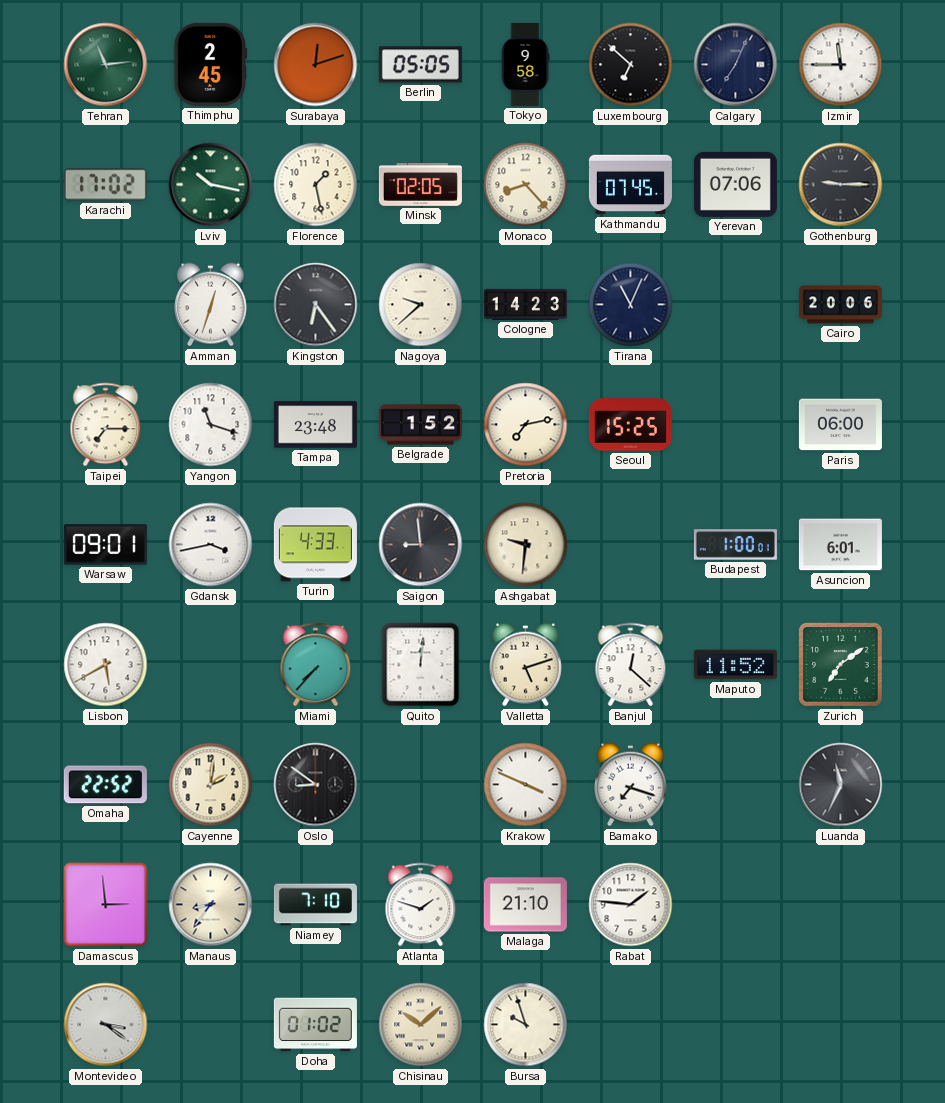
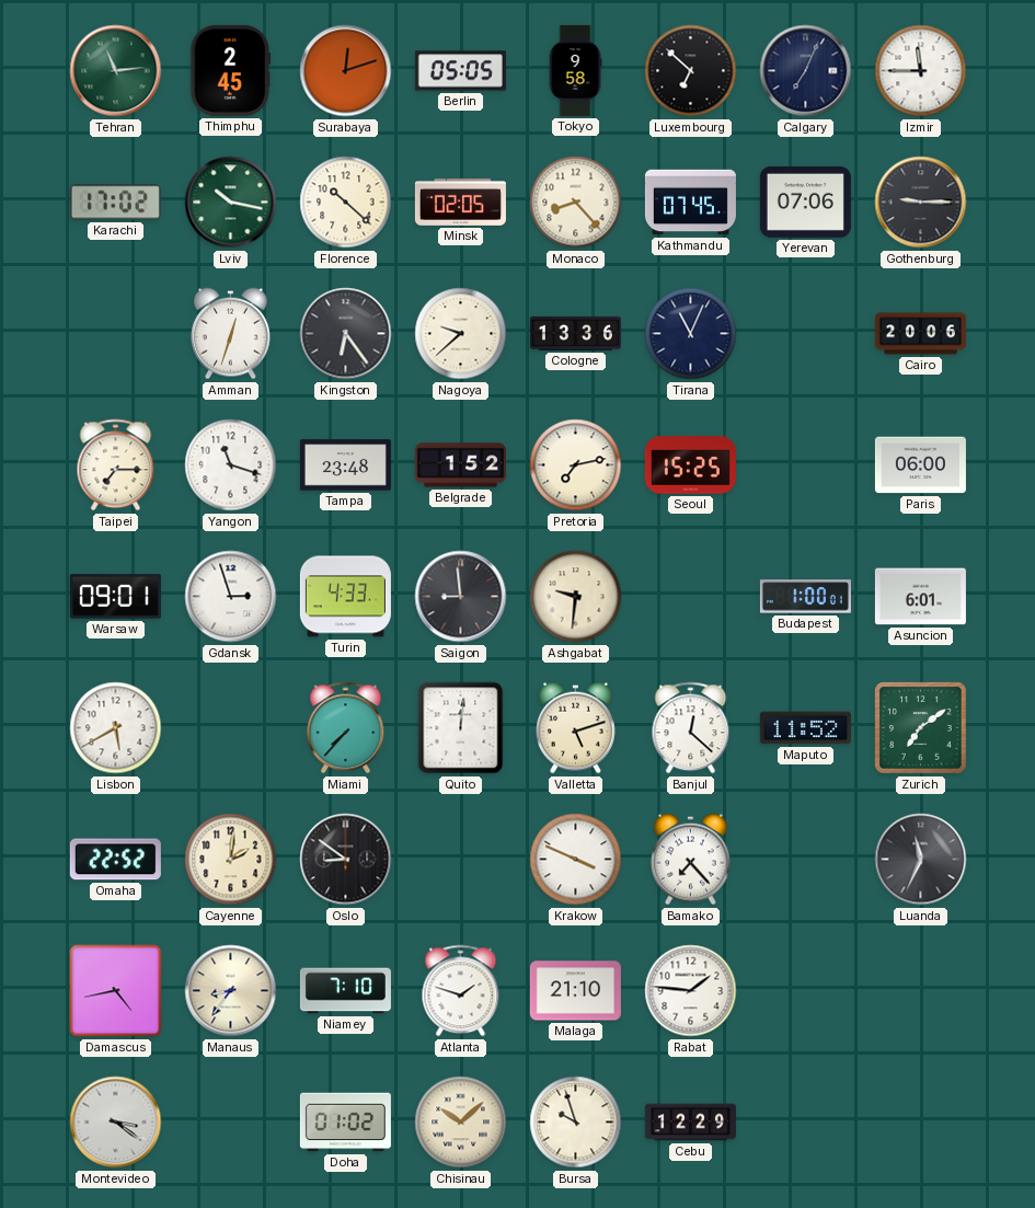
Florence: 1:28 -> 10:22 (346, 203)
Cologne: 14:23 -> 13:36 (575, 333)
Gdansk: 3:43 -> 2:57 (231, 597)
Bamako: 7:18 -> 7:23 (691, 860)
Damascus: 2:59 -> 4:43 (116, 991)
Cebu: none -> 12:29 (690, 1123)
